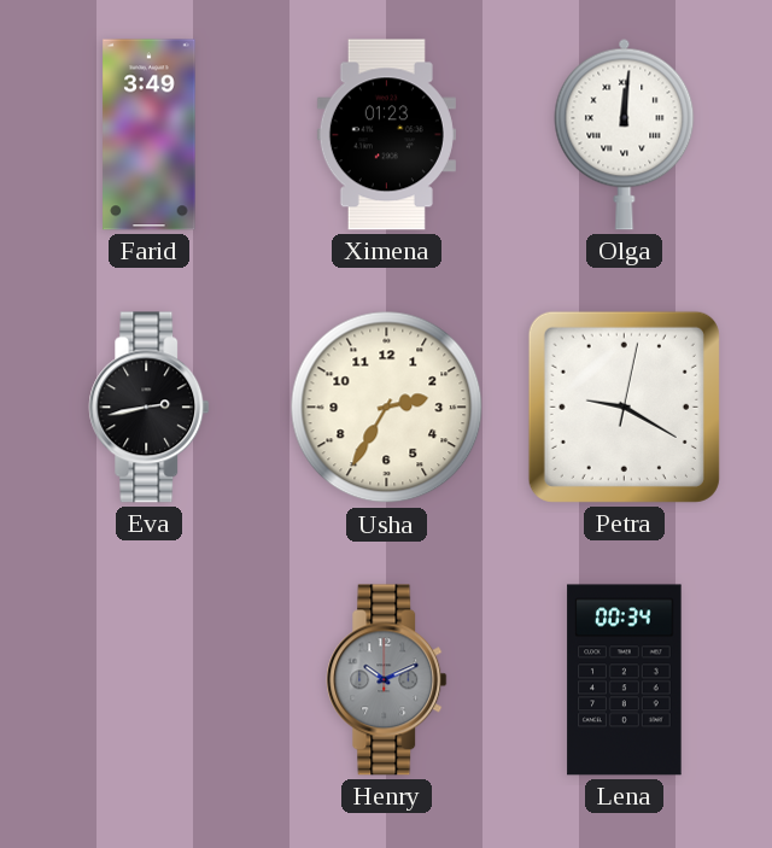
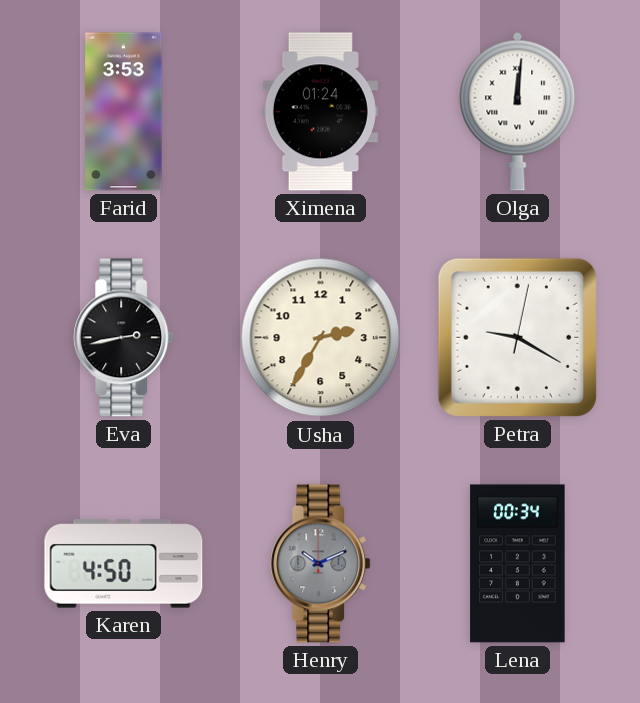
Farid: 3:49 -> 3:53 (124, 112)
Ximena: 01:23 -> 01:24 (320, 112)
Karen: none -> 4:50 (124, 564)
